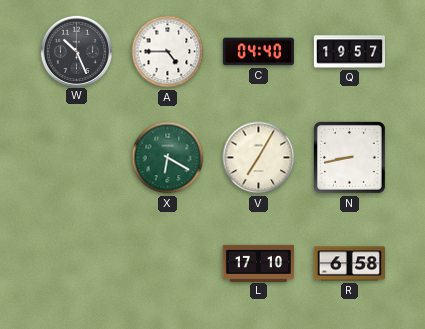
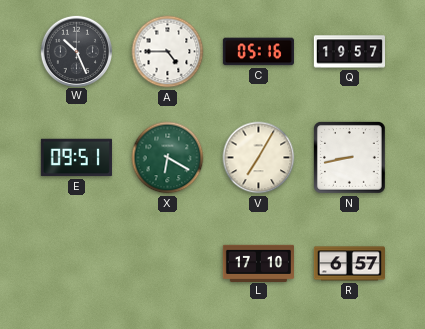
C: 04:40 -> 05:16 (258, 52)
E: none -> 09:51 (76, 158)
R: 6:58 -> 6:57 (349, 264)
